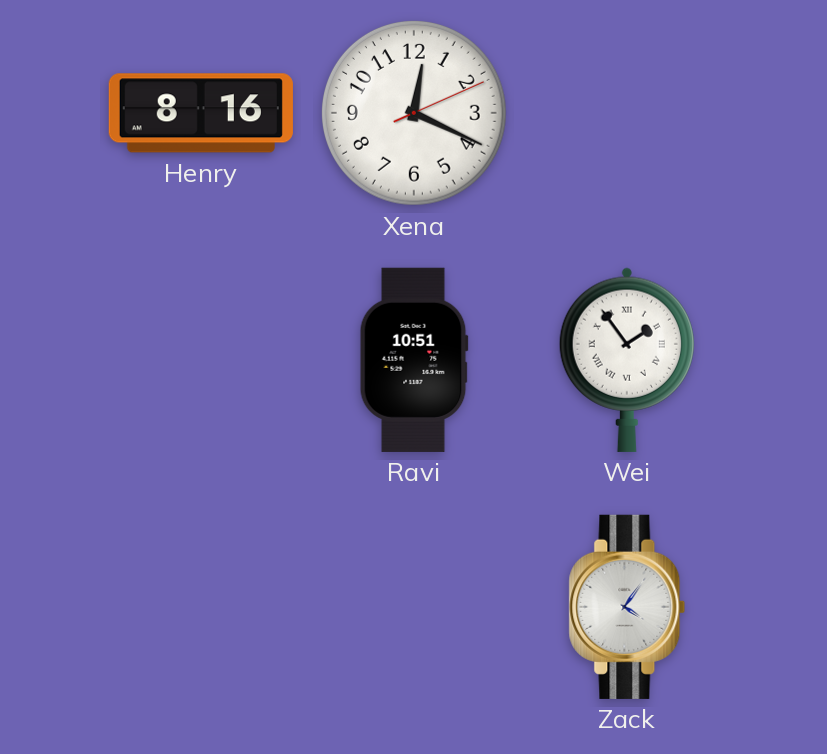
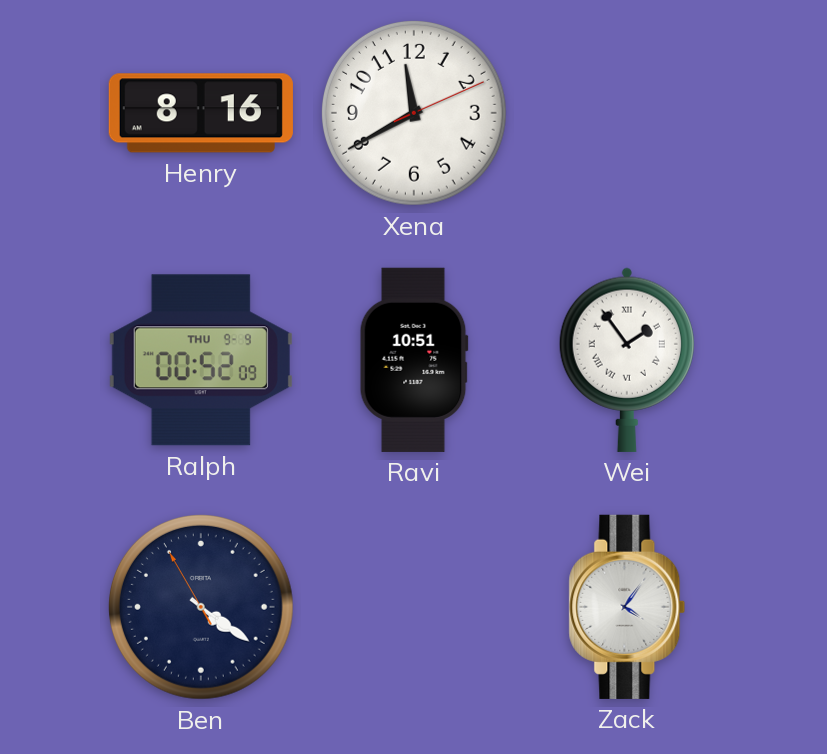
Xena: 12:19 -> 11:40 (414, 113)
Ralph: none -> 00:52 (201, 360)
Ben: none -> 4:20 (201, 607)
